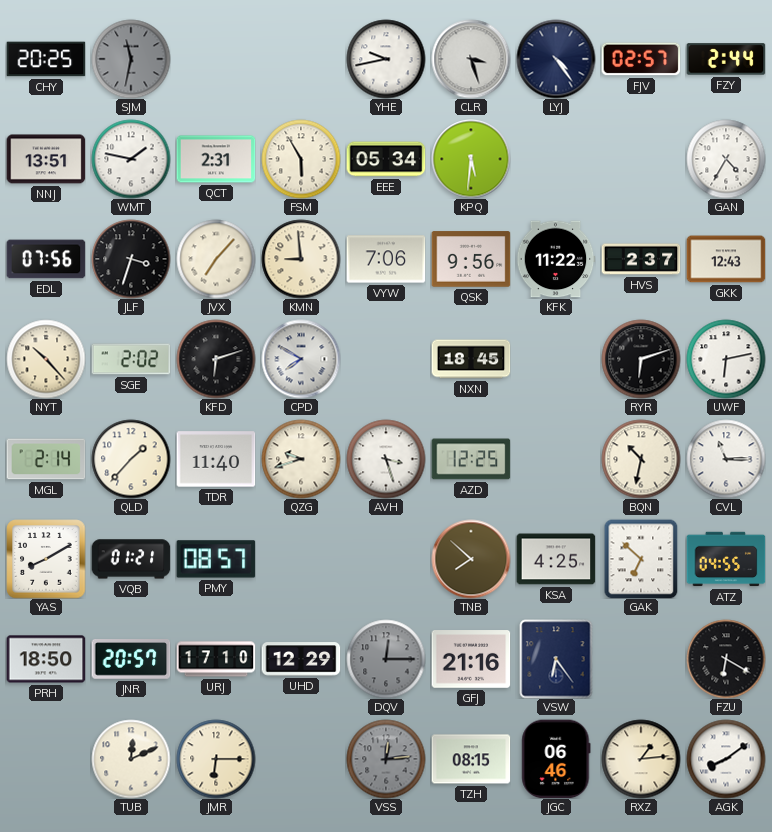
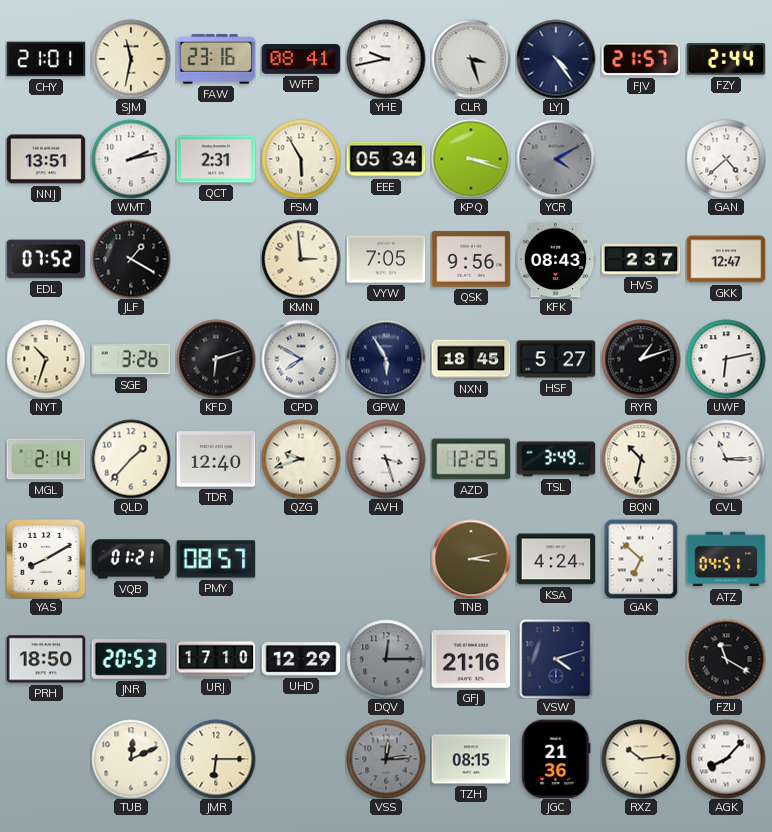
CHY: 20:25 -> 21:01 (46, 59)
SJM dial: grey -> cream (131, 59)
FAW: none -> 23:16 (216, 59)
WFF: none -> 08:41 (301, 59)
FJV: 02:57 -> 21:57 (641, 59)
WMT: 1:47 -> 2:13 (131, 159)
KPQ: 5:31 -> 3:18 (471, 159)
YCR: none -> 4:10 (556, 159)
GAN: 4:35 -> 4:38 (726, 159)
EDL: 07:56 -> 07:52 (46, 259)
JLF: 3:33 -> 1:20 (131, 259)
JVX: 7:07 -> none (216, 259)
KMN: 8:59 -> 2:59 (301, 259)
VYW: 7:06 -> 7:05 (386, 259)
KFK: 11:22 -> 08:43 (556, 259)
GKK: 12:43 -> 12:47 (726, 259)
NYT: 10:23 -> 10:33 (46, 359)
SGE: 2:02 -> 3:26 (131, 359)
GPW: none -> 5:55 (386, 359)
HSF: none -> 5:27 (556, 359)
RYR: 6:12 -> 1:12 (641, 359)
TDR: 11:40 -> 12:40 (216, 459)
TSL: none -> 3:49 (556, 459)
TNB: 7:52 -> 3:13 (471, 559)
KSA: 4:25 -> 4:24 (556, 559)
ATZ: 04:55 -> 04:51 (726, 559)
JNR: 20:57 -> 20:53 (131, 660)
VSW: 6:24 -> 4:12 (556, 659)
FZU: 6:20 -> 11:20 (726, 659)
JGC: 06:46 -> 21:36 (556, 759)
RXZ: 1:14 -> 10:14 (641, 759)
AGK: 8:09 -> 8:07 (726, 759)
